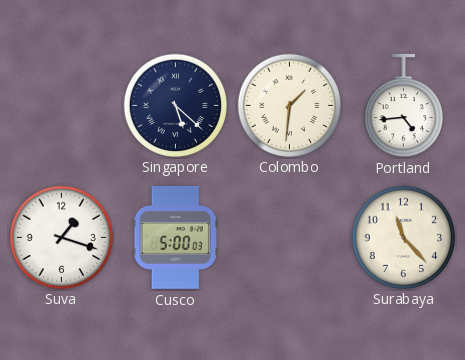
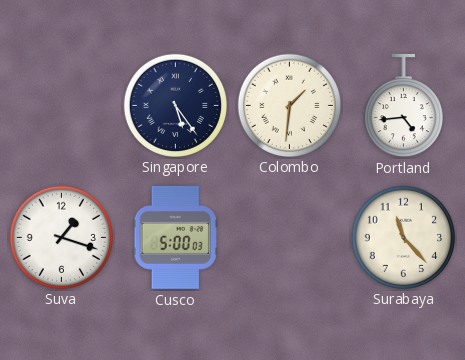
Singapore: 5:22 -> 5:24 (175, 105)
